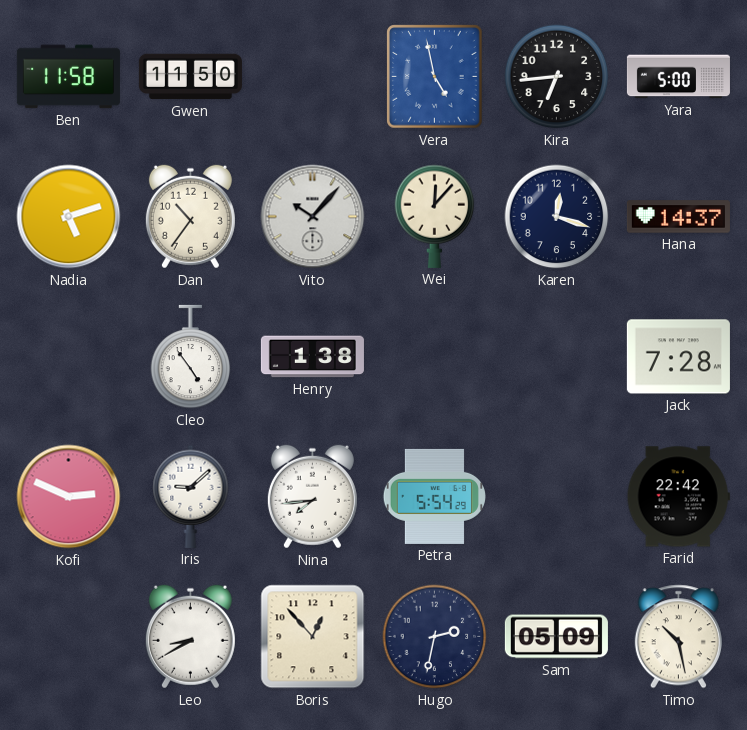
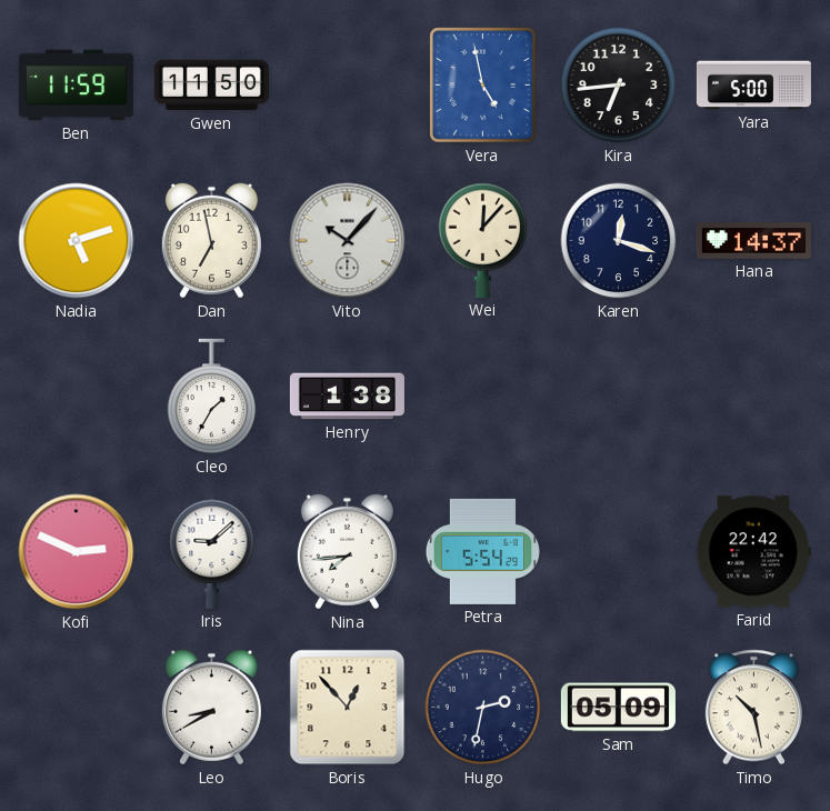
Ben: 11:58 -> 11:59 (76, 86)
Dan: 10:36 -> 6:58 (211, 241)
Cleo: 4:54 -> 1:35 (212, 397)
Jack: 7:28 -> none (678, 357)
